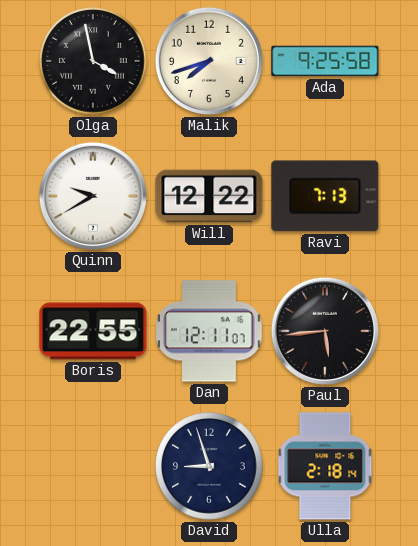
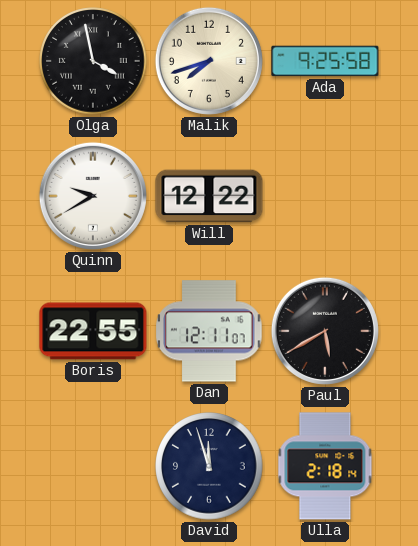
Ravi: 7:13 -> none (325, 196)
Paul: 5:44 -> 5:40 (325, 331)
David: 8:57 -> 11:57 (209, 466)
